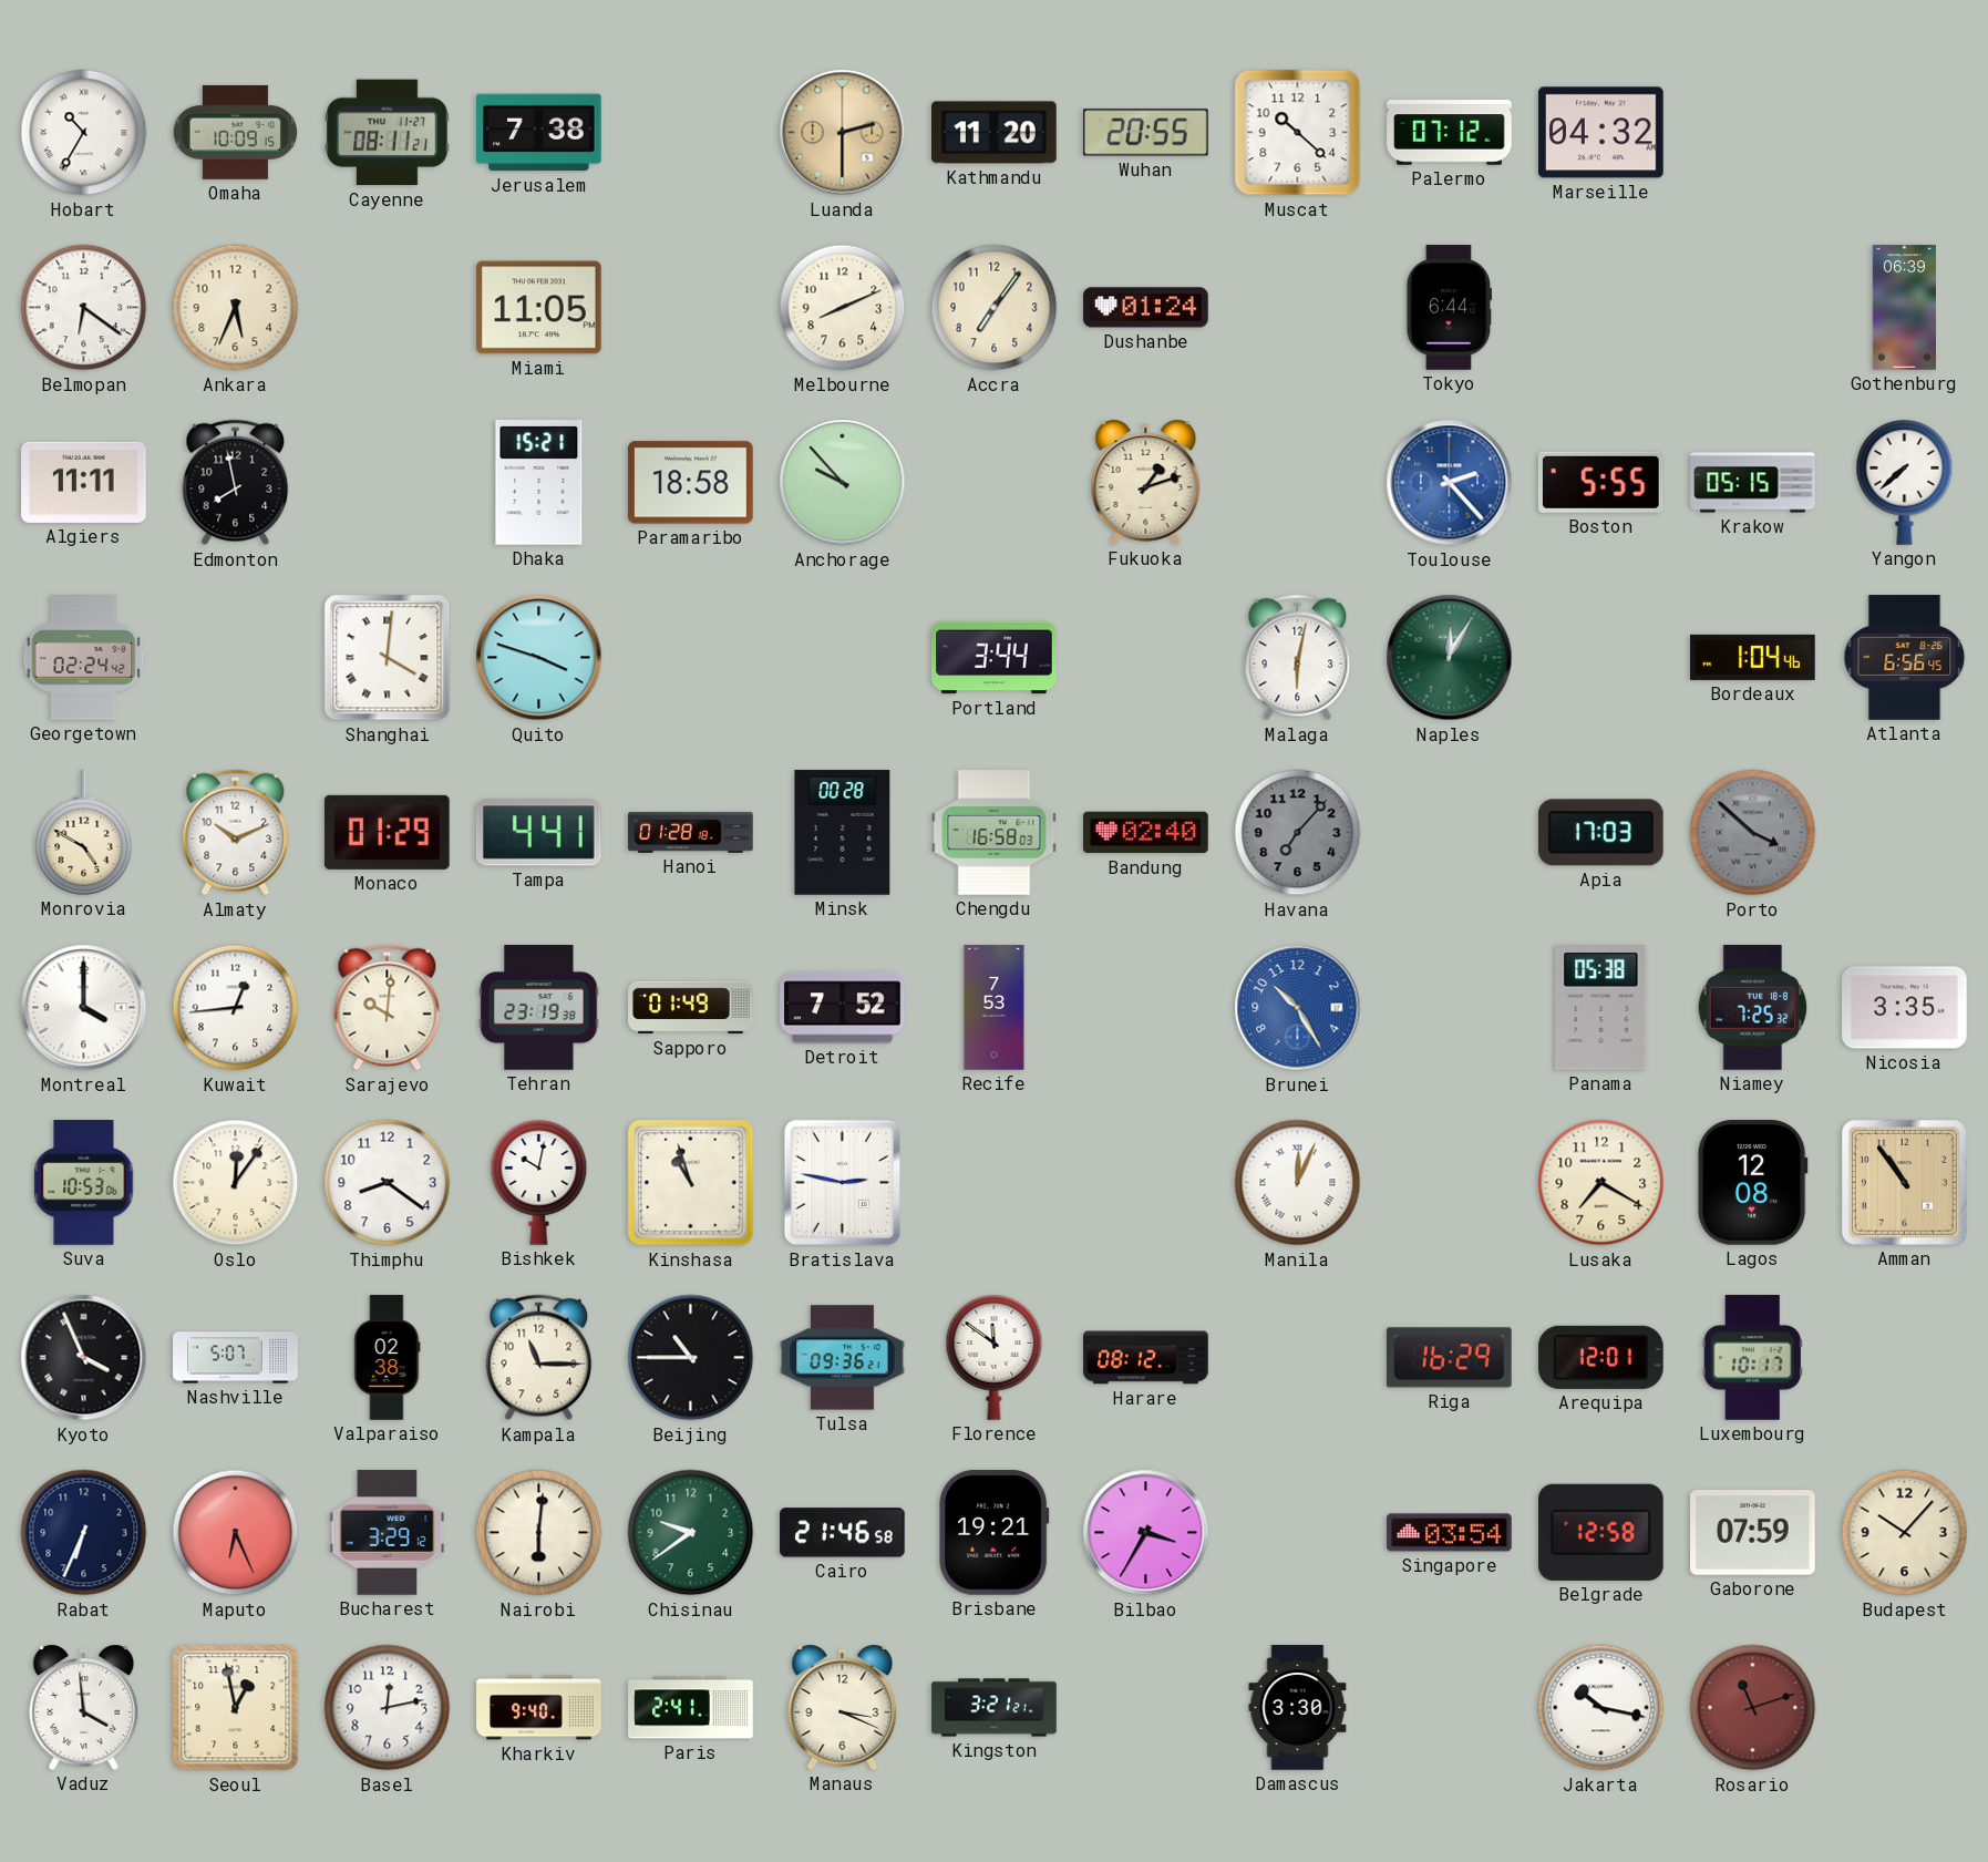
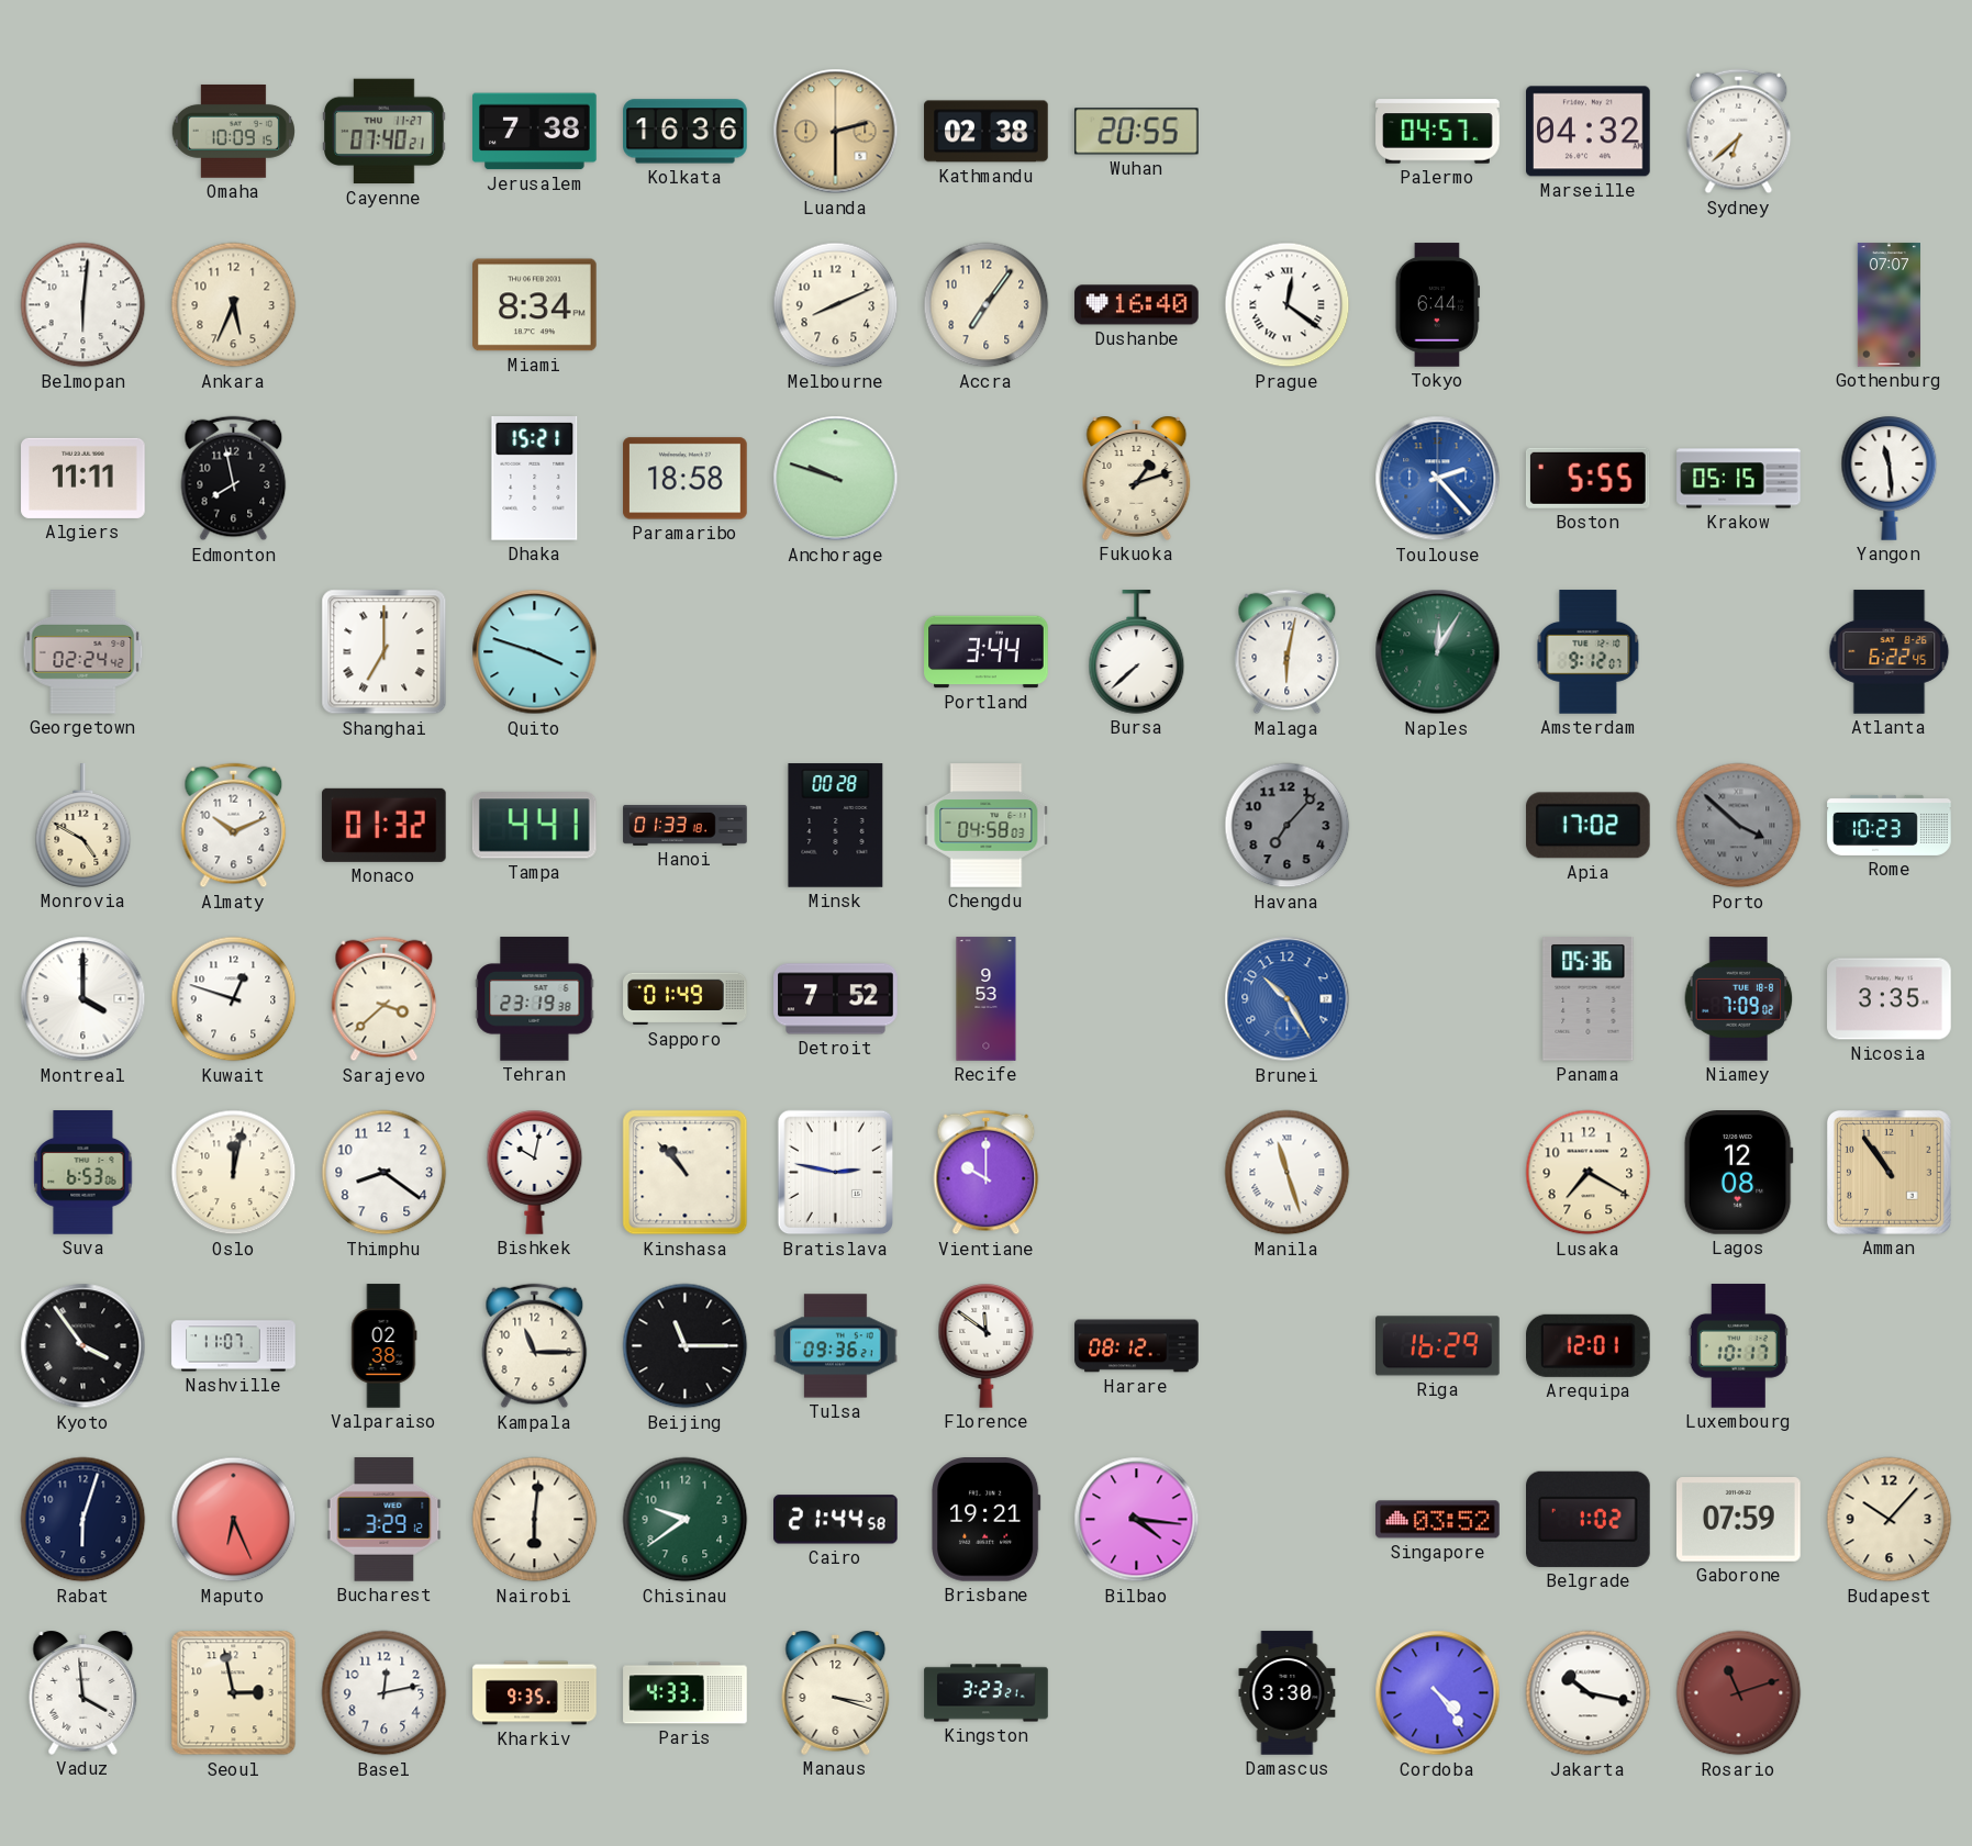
Hobart: 10:35 -> none (84, 133)
Cayenne: 08:11 -> 07:40 (385, 132)
Kolkata: none -> 16:36 (686, 132)
Kathmandu: 11:20 -> 02:38 (987, 132)
Muscat: 10:22 -> none (1298, 133)
Palermo: 07:12 -> 04:57 (1438, 132)
Sydney: none -> 6:38 (1739, 132)
Belmopan: 6:21 -> 6:01 (83, 305)
Miami: 11:05 -> 8:34 (535, 305)
Dushanbe: 01:24 -> 16:40 (1137, 305)
Prague: none -> 12:21 (1288, 305)
Gothenburg: 06:39 -> 07:07 (1889, 305)
Anchorage: 9:53 -> 9:48 (836, 479)
Yangon: 7:38 -> 11:29 (1890, 479)
Shanghai: 4:01 -> 7:00 (385, 652)
Bursa: none -> 7:38 (1137, 652)
Amsterdam: none -> 9:12 (1589, 652)
Bordeaux: 1:04 -> none (1753, 657)
Atlanta: 6:56 -> 6:22 (1890, 652)
Monaco: 01:29 -> 01:32 (385, 825)
Hanoi: 01:28 -> 01:33 (686, 825)
Chengdu: 16:58 -> 04:58 (987, 826)
Bandung: 02:40 -> none (1146, 833)
Apia: 17:03 -> 17:02 (1587, 826)
Rome: none -> 10:23 (1890, 825)
Kuwait: 12:44 -> 12:48 (234, 999)
Sarajevo: 10:01 -> 3:38 (385, 999)
Recife: 7:53 -> 9:53 (987, 999)
Panama: 05:38 -> 05:36 (1589, 999)
Niamey: 7:25 -> 7:09 (1739, 999)
Suva: 10:53 -> 6:53 (83, 1173)
Oslo: 12:06 -> 12:02 (234, 1173)
Kinshasa: 10:57 -> 10:53 (686, 1173)
Vientiane: none -> 10:00 (987, 1173)
Manila: 12:04 -> 11:27 (1288, 1173)
Kyoto: 3:56 -> 3:54 (83, 1346)
Nashville: 5:07 -> 11:07 (234, 1346)
Beijing: 10:45 -> 11:15 (686, 1346)
Rabat: 6:34 -> 6:03 (83, 1520)
Cairo: 21:46 -> 21:44 (836, 1520)
Bilbao: 3:35 -> 4:16 (1137, 1520)
Singapore: 03:54 -> 03:52 (1438, 1520)
Belgrade: 12:58 -> 1:02 (1589, 1519)
Seoul: 12:58 -> 2:58 (234, 1693)
Kharkiv: 9:40 -> 9:35 (535, 1693)
Paris: 2:41 -> 4:33 (686, 1693)
Manaus: 3:19 -> 3:18 (836, 1692)
Kingston: 3:21 -> 3:23 (987, 1693)
Cordoba: none -> 4:24 (1438, 1693)
